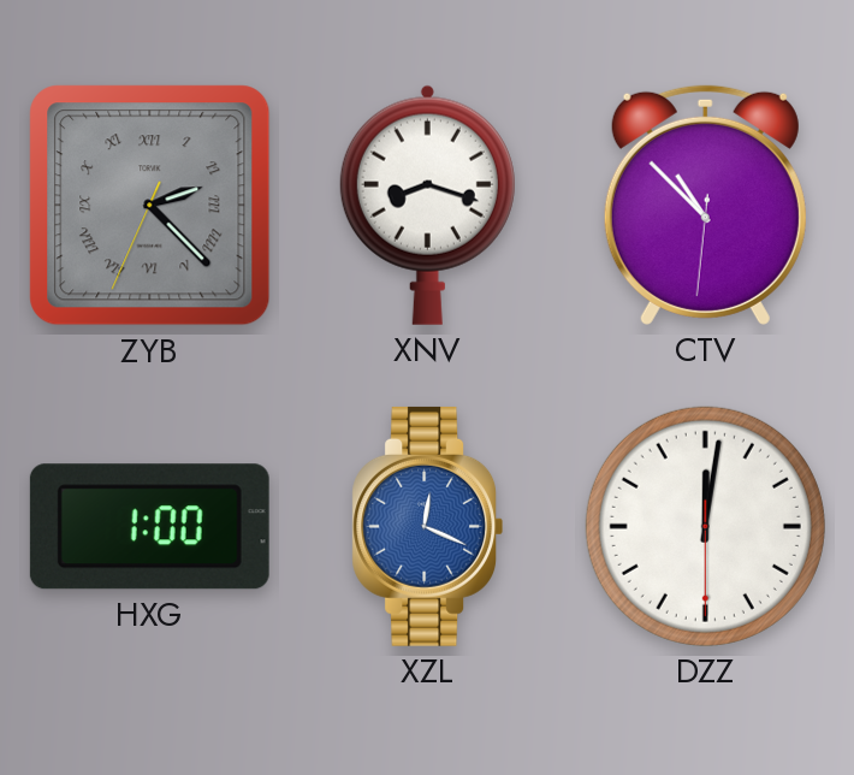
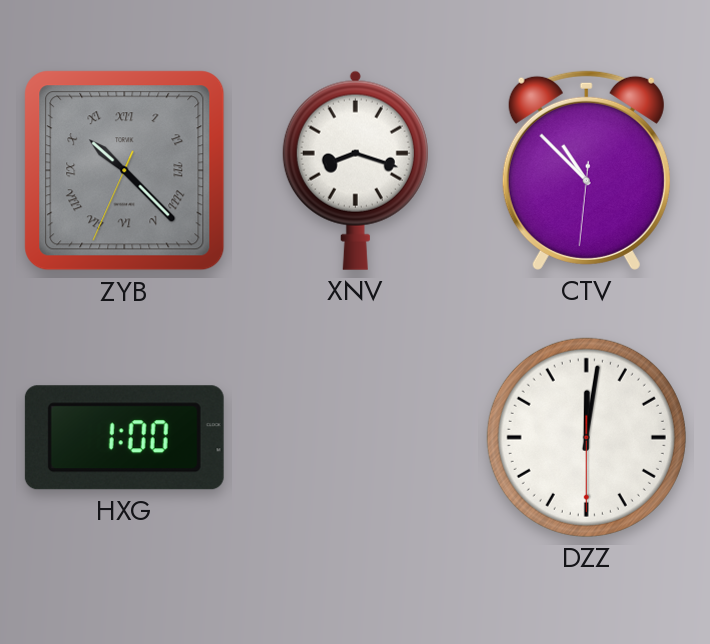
ZYB: 2:22 -> 10:22 (125, 171)
XZL: 12:19 -> none (427, 526)
